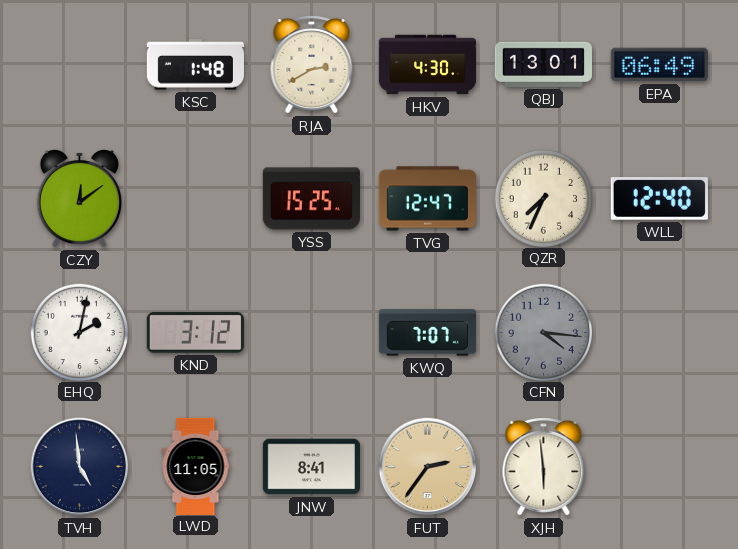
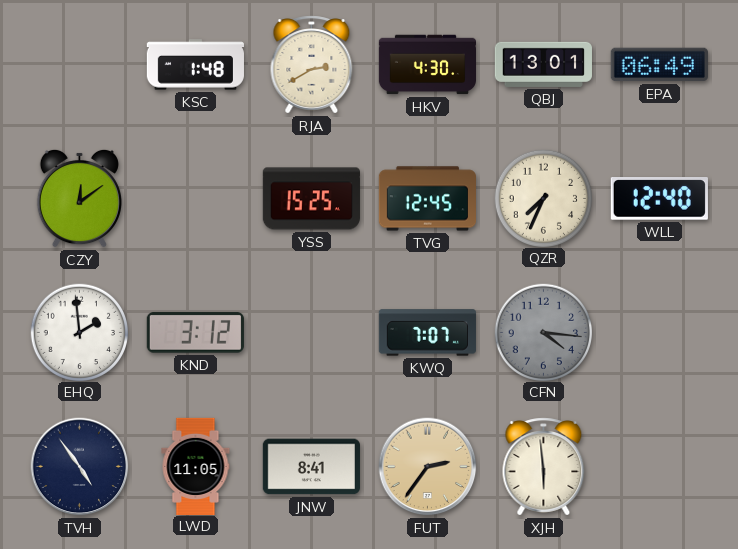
TVG: 12:47 -> 12:45 (427, 199)
EHQ: 2:02 -> 1:59 (79, 332)
TVH: 4:59 -> 4:54 (80, 467)
